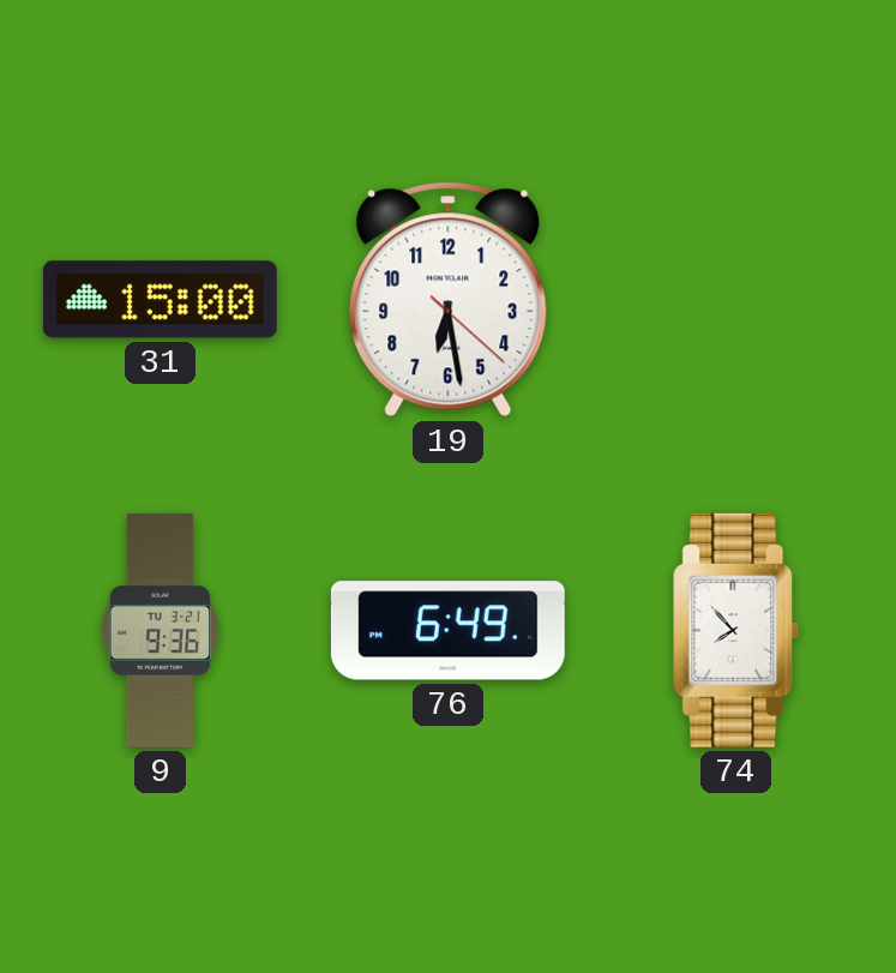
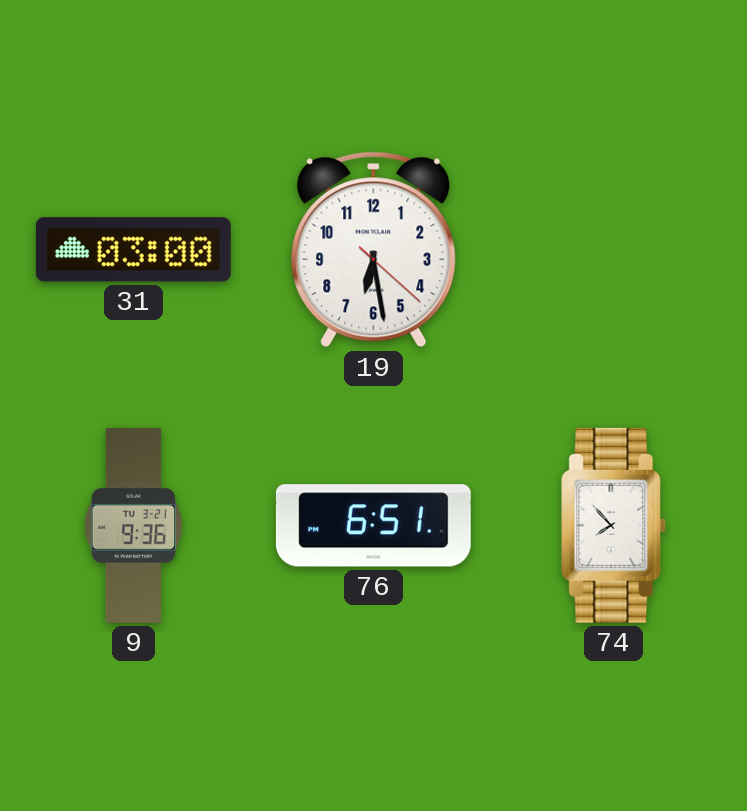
31: 15:00 -> 03:00 (133, 250)
76: 6:49 -> 6:51 (373, 526)
